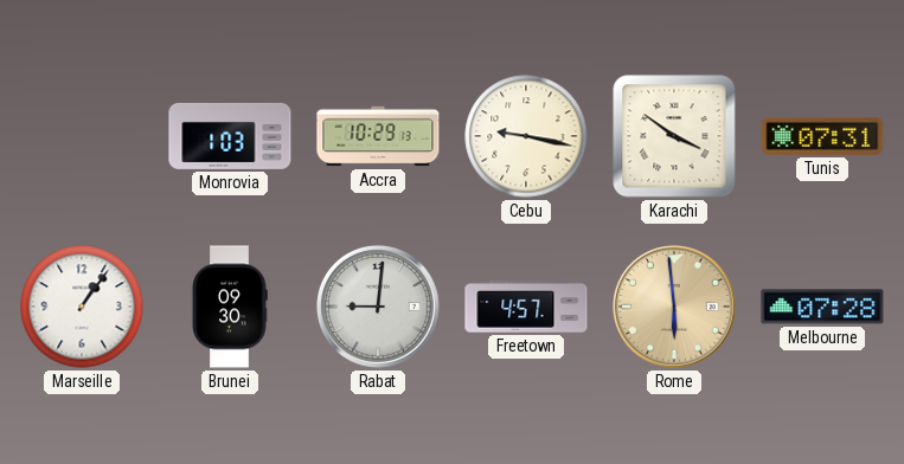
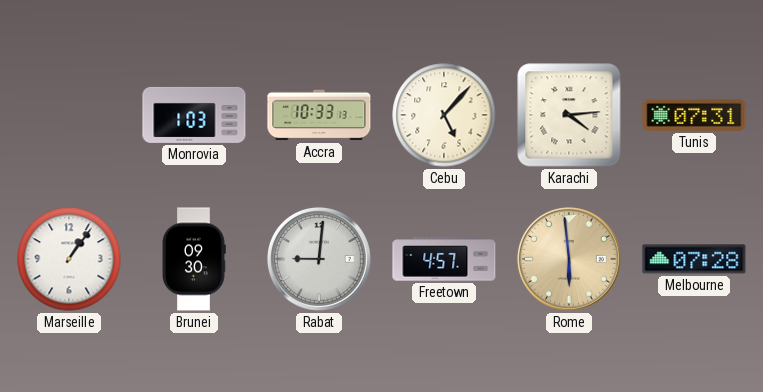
Accra: 10:29 -> 10:33 (319, 115)
Cebu: 9:17 -> 5:07 (444, 115)
Karachi: 3:51 -> 4:14 (569, 115)
